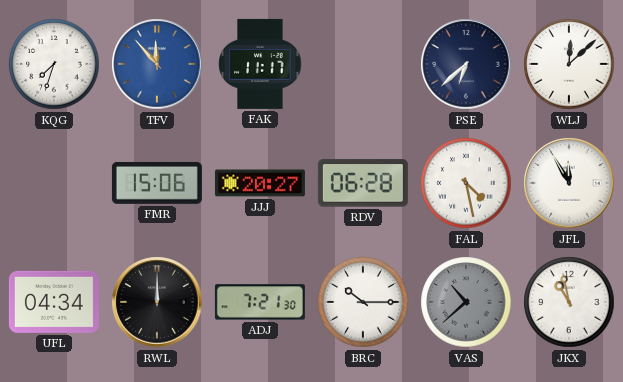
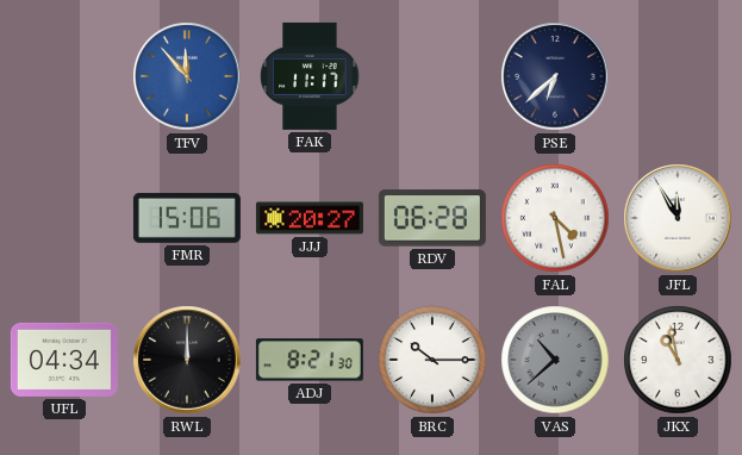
KQG: 7:33 -> none (54, 64)
WLJ: 12:08 -> none (569, 64)
ADJ: 7:21 -> 8:21 (310, 360)
